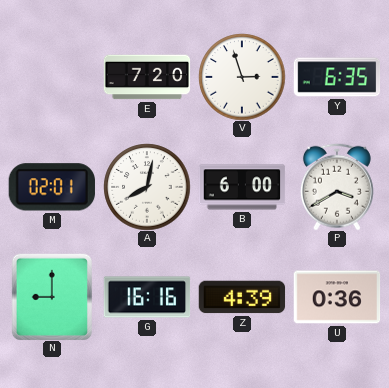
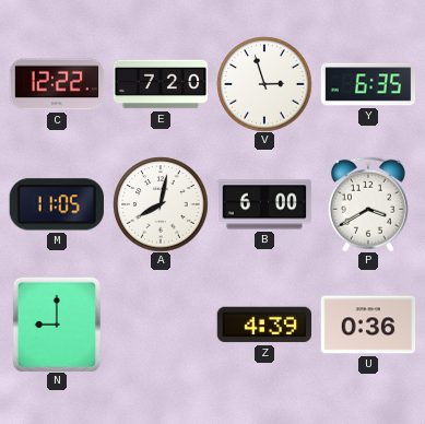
C: none -> 12:22 (57, 84)
M: 02:01 -> 11:05 (57, 204)
G: 16:16 -> none (147, 297)
